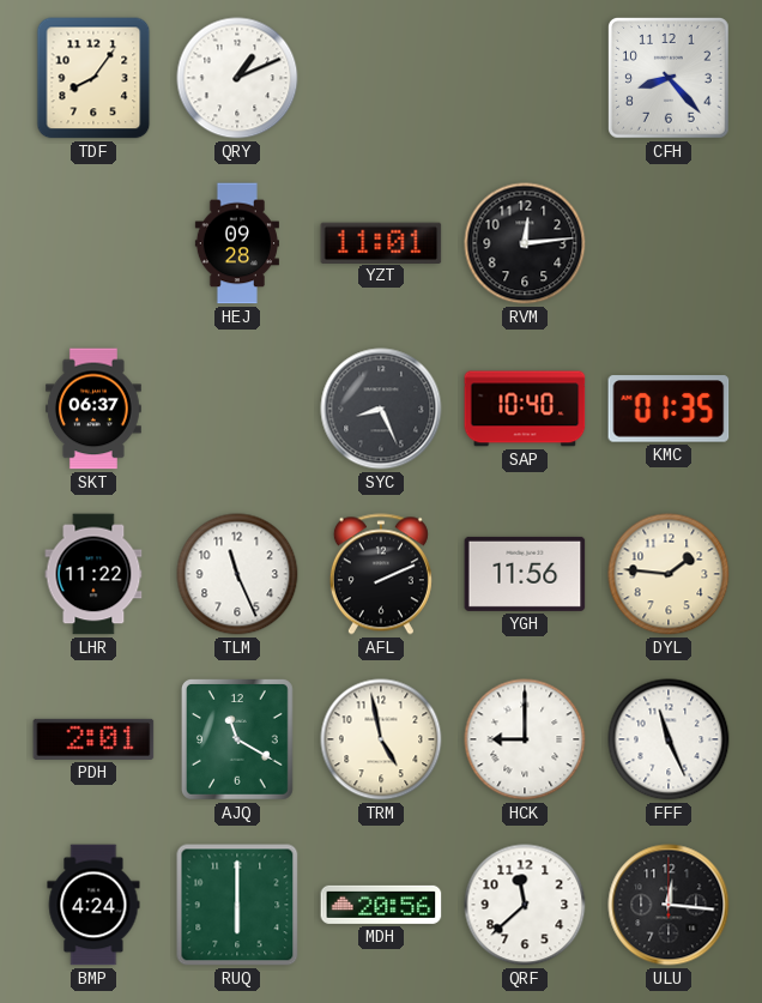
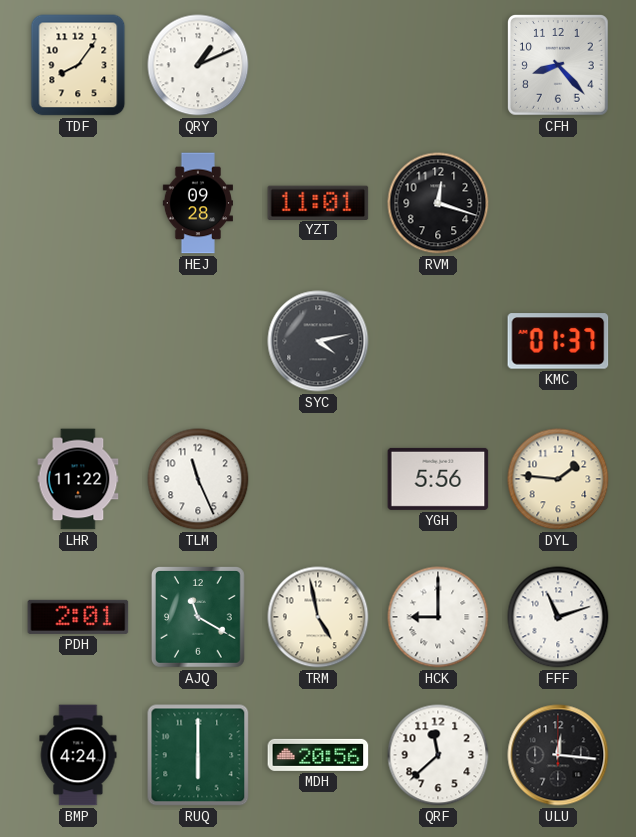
RVM: 12:14 -> 12:18 (438, 203)
SKT: 06:37 -> none (93, 409)
SYC: 8:26 -> 4:13 (318, 341)
SAP: 10:40 -> none (525, 409)
KMC: 01:35 -> 01:37 (558, 341)
AFL: 2:11 -> none (381, 574)
YGH: 11:56 -> 5:56 (438, 479)
FFF: 11:26 -> 11:12 (558, 617)
